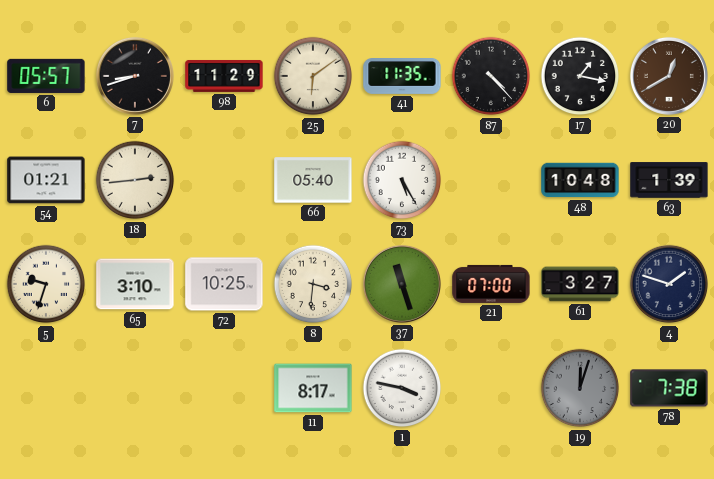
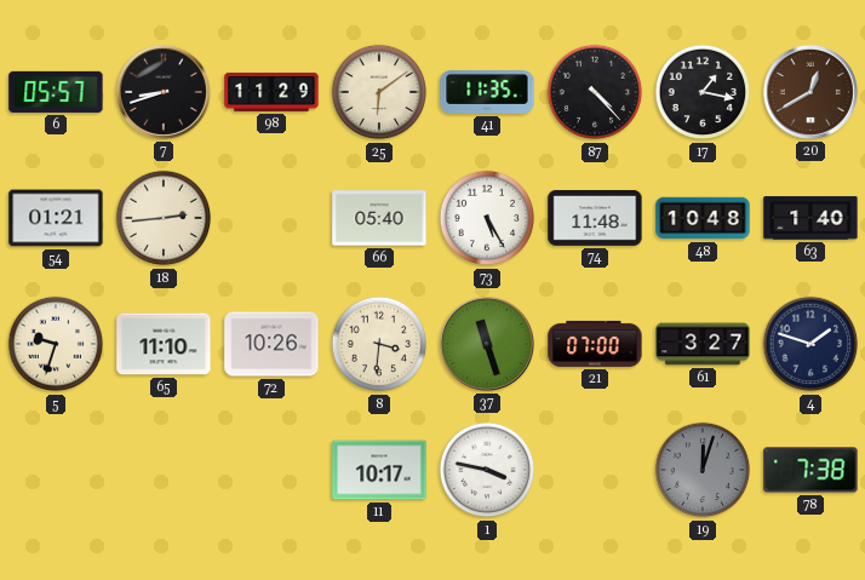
74: none -> 11:48 (595, 218)
63: 1:39 -> 1:40 (810, 218)
65: 3:10 -> 11:10 (164, 344)
72: 10:25 -> 10:26 (271, 344)
11: 8:17 -> 10:17 (379, 470)
